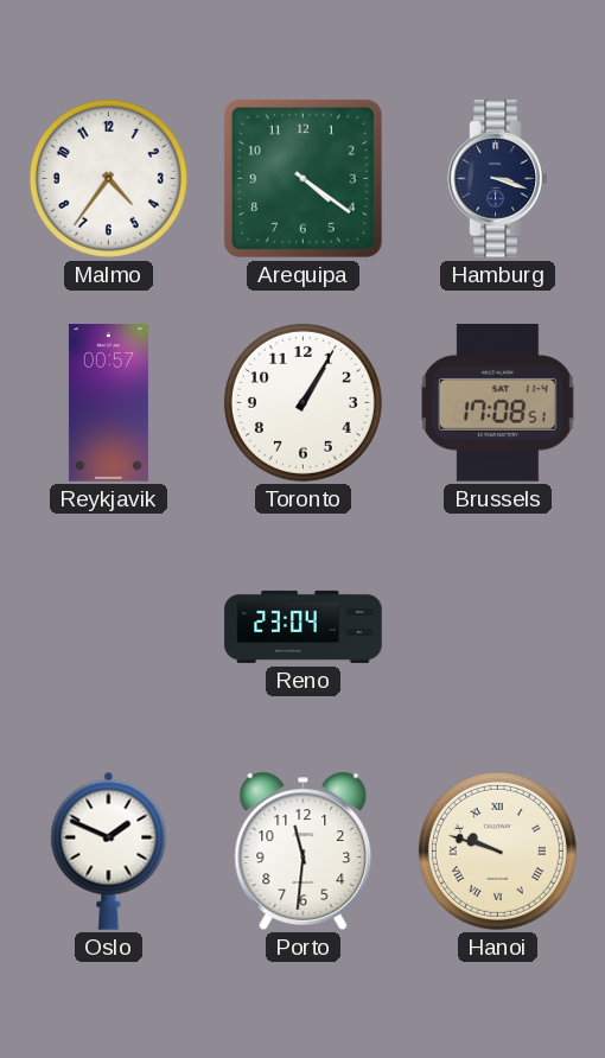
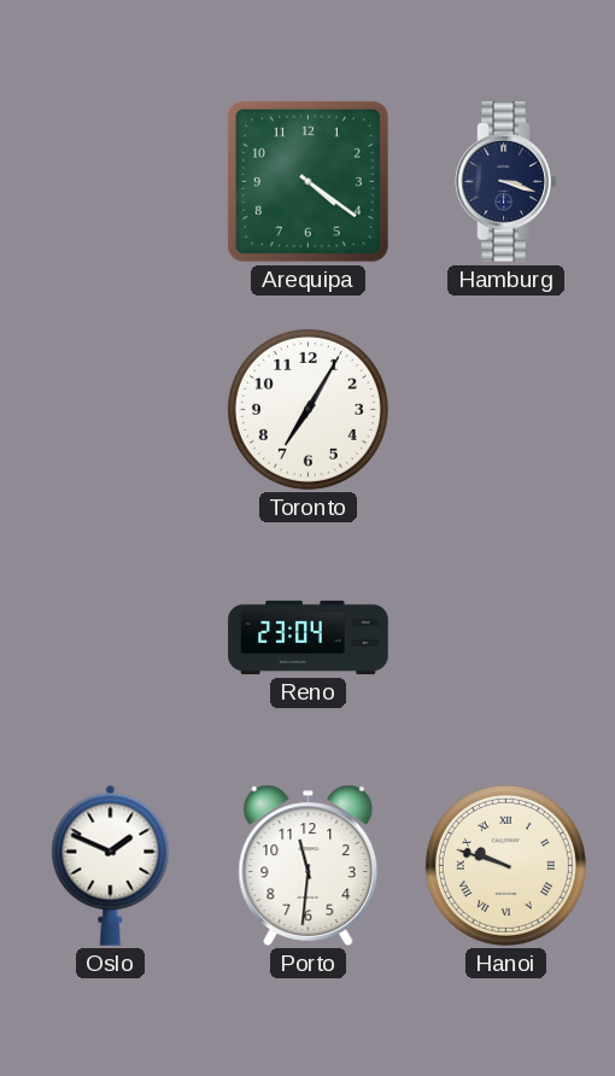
Malmo: 4:36 -> none (108, 178)
Reykjavik: 00:57 -> none (108, 403)
Toronto: 1:05 -> 7:05 (307, 409)
Brussels: 17:08 -> none (498, 403)
